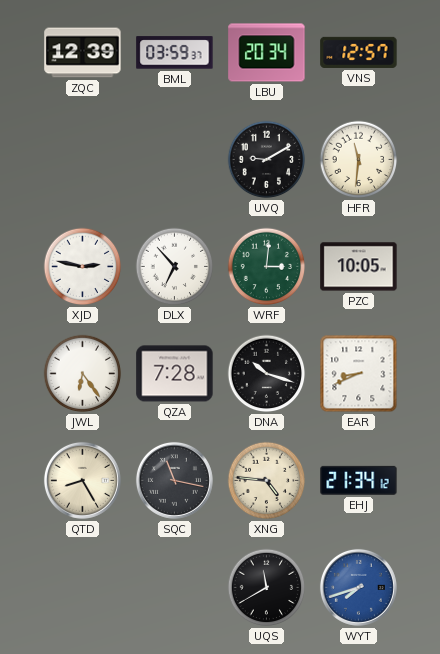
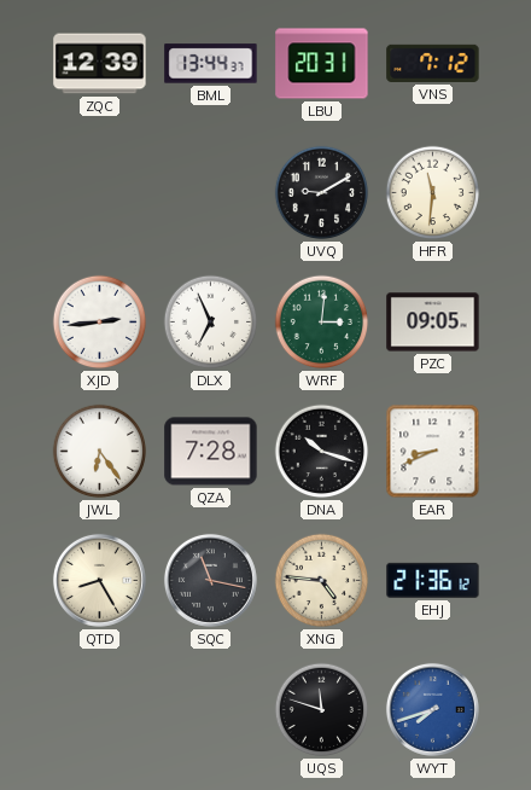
BML: 03:59 -> 13:44 (211, 64)
LBU: 20:34 -> 20:31 (322, 64)
VNS: 12:57 -> 7:12 (433, 63)
XJD: 2:47 -> 2:44 (100, 323)
DLX: 6:53 -> 6:56 (211, 323)
PZC: 10:05 -> 09:05 (433, 323)
EHJ: 21:34 -> 21:36 (433, 580)
UQS: 11:40 -> 11:48 (322, 710)
